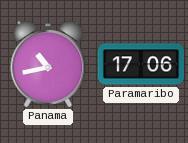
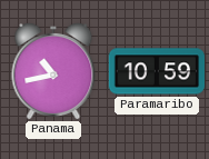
Paramaribo: 17:06 -> 10:59 (157, 71)
